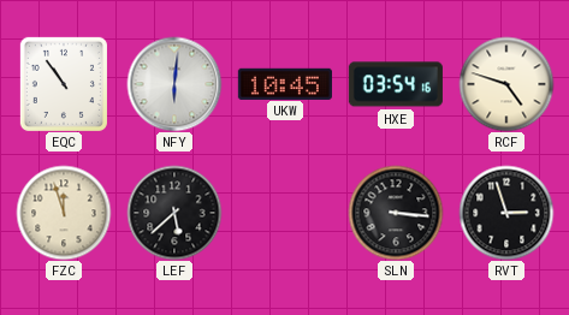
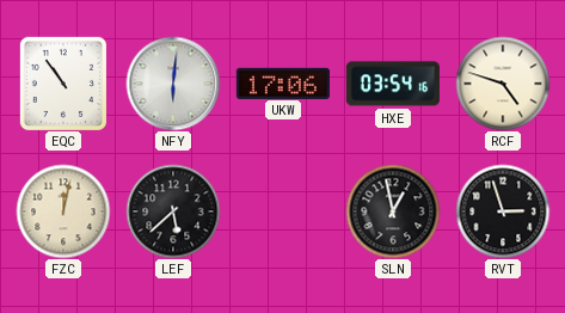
UKW: 10:45 -> 17:06 (283, 82)
FZC: 11:57 -> 12:02 (63, 211)
SLN: 3:16 -> 12:58 (393, 211)
